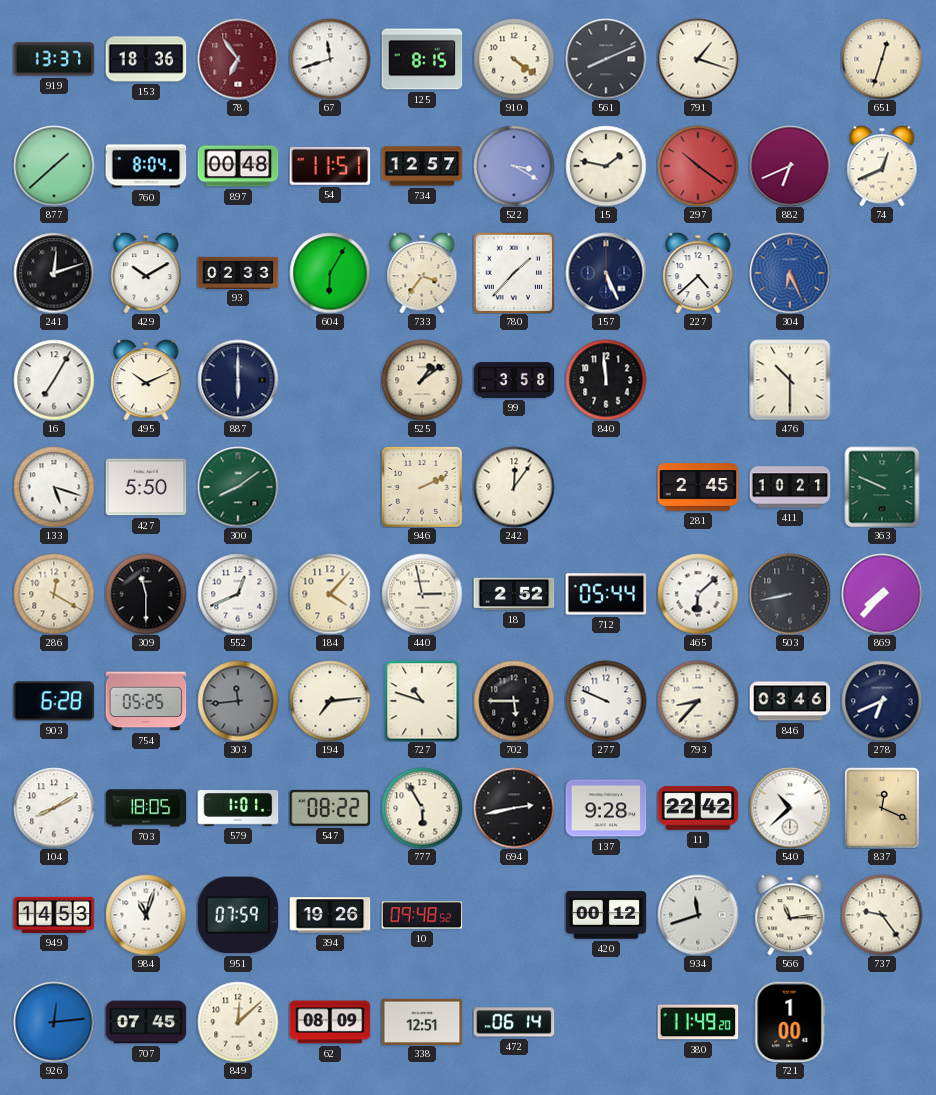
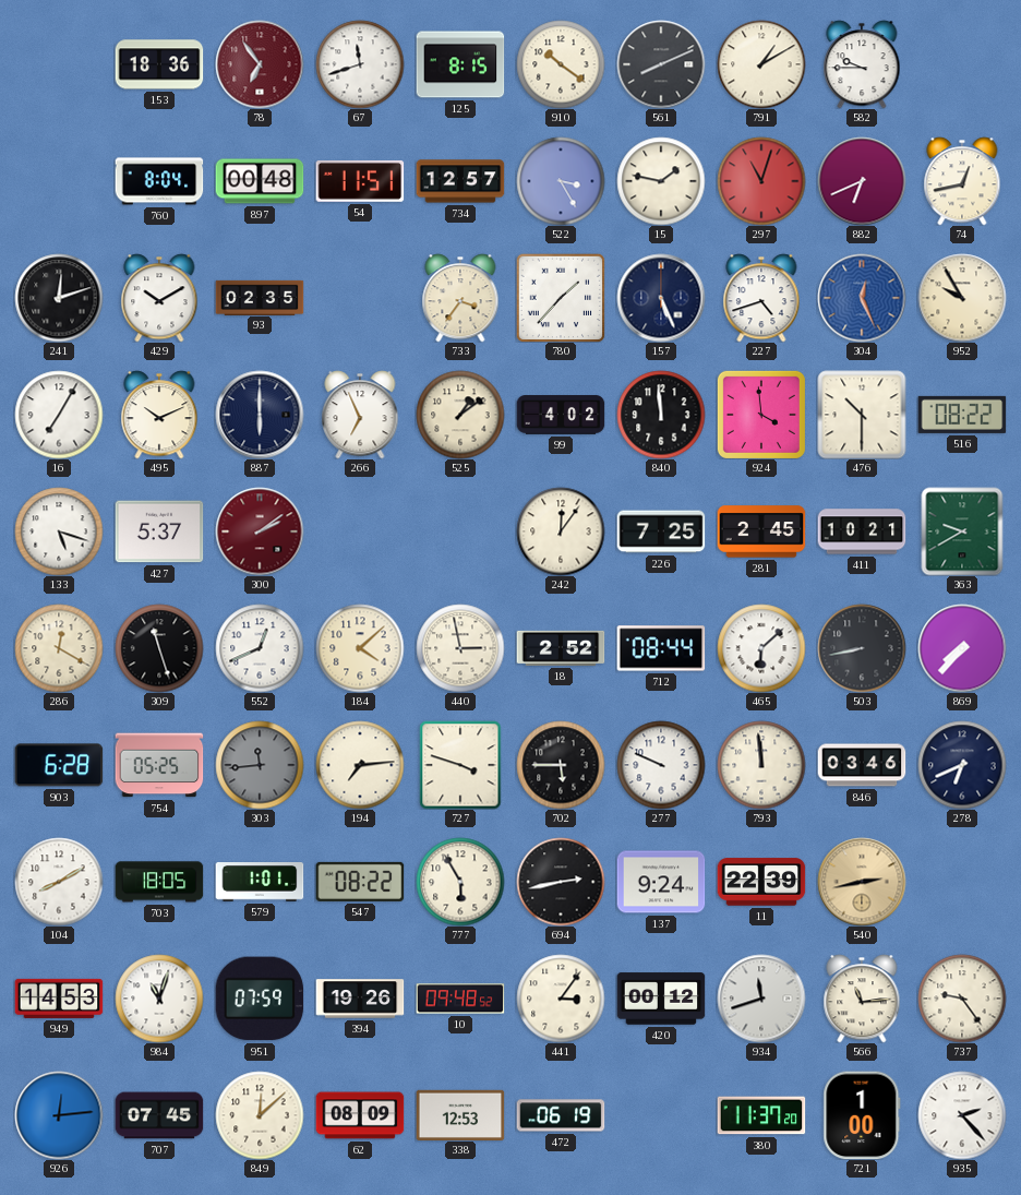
919: 13:37 -> none (54, 59)
910: 4:21 -> 10:21 (561, 64)
791: 1:18 -> 1:10 (761, 64)
582: none -> 9:45 (862, 64)
651: 12:33 -> none (882, 59)
877: 1:38 -> none (54, 166)
522: 3:20 -> 3:25 (561, 181)
297: 10:21 -> 11:03 (761, 181)
74: 12:41 -> 12:43 (962, 181)
93: 02:33 -> 02:35 (260, 297)
604: 6:05 -> none (330, 273)
227: 4:38 -> 4:42 (761, 298)
304: 6:26 -> 12:26 (862, 298)
952: none -> 9:55 (962, 298)
266: none -> 6:56 (360, 415)
99: 3:58 -> 4:02 (561, 415)
924: none -> 3:59 (761, 415)
516: none -> 08:22 (962, 415)
427: 5:50 -> 5:37 (159, 531)
300: 8:09 -> 2:09 (260, 531)
300 dial: green -> burgundy (260, 531)
946: 2:11 -> none (422, 487)
226: none -> 7:25 (661, 531)
363: 9:49 -> 9:40 (962, 531)
309: 11:30 -> 11:27 (159, 648)
184: 4:07 -> 4:08 (360, 648)
712: 05:44 -> 08:44 (661, 648)
727: 10:48 -> 3:48 (460, 765)
793: 8:37 -> 11:59 (761, 765)
137: 9:28 -> 9:24 (661, 882)
11: 22:42 -> 22:39 (761, 882)
540: 10:38 -> 2:43 (862, 882)
540 dial: white -> champagne (862, 882)
837: 12:19 -> none (882, 808)
441: none -> 3:06 (561, 999)
338: 12:51 -> 12:53 (460, 1114)
472: 06:14 -> 06:19 (561, 1115)
380: 11:49 -> 11:37 (761, 1115)
935: none -> 2:23 (962, 1115)
